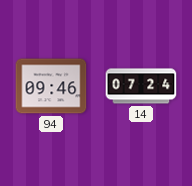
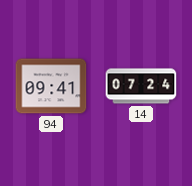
94: 09:46 -> 09:41 (51, 86)
